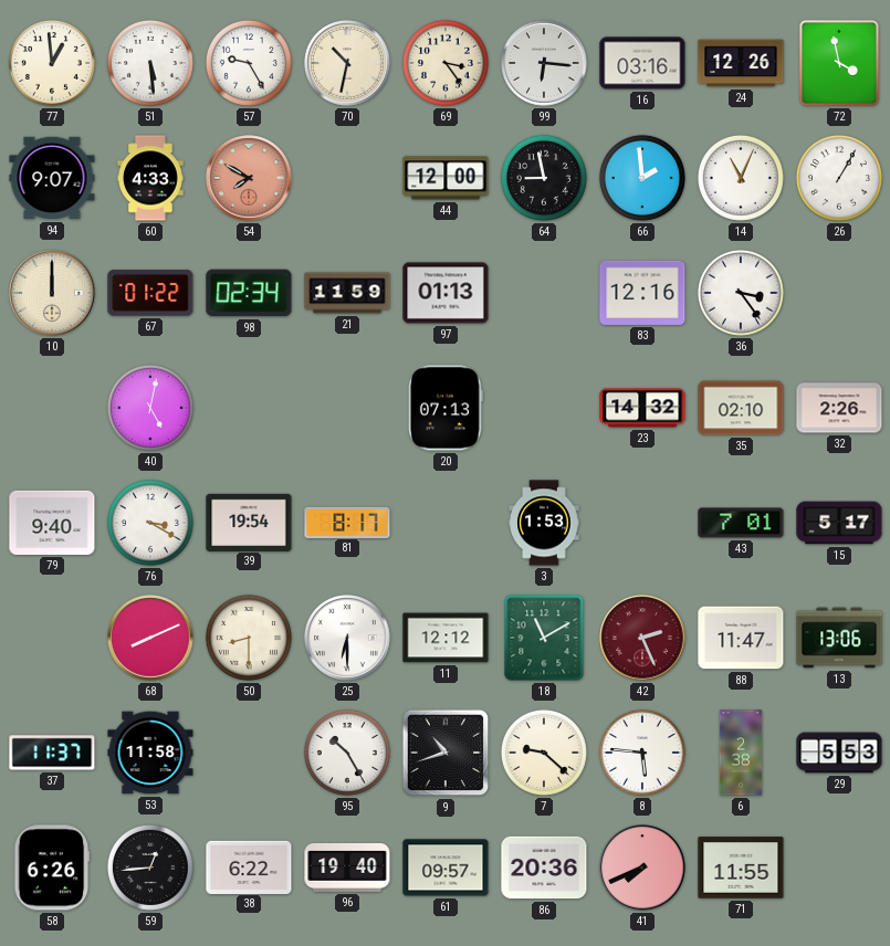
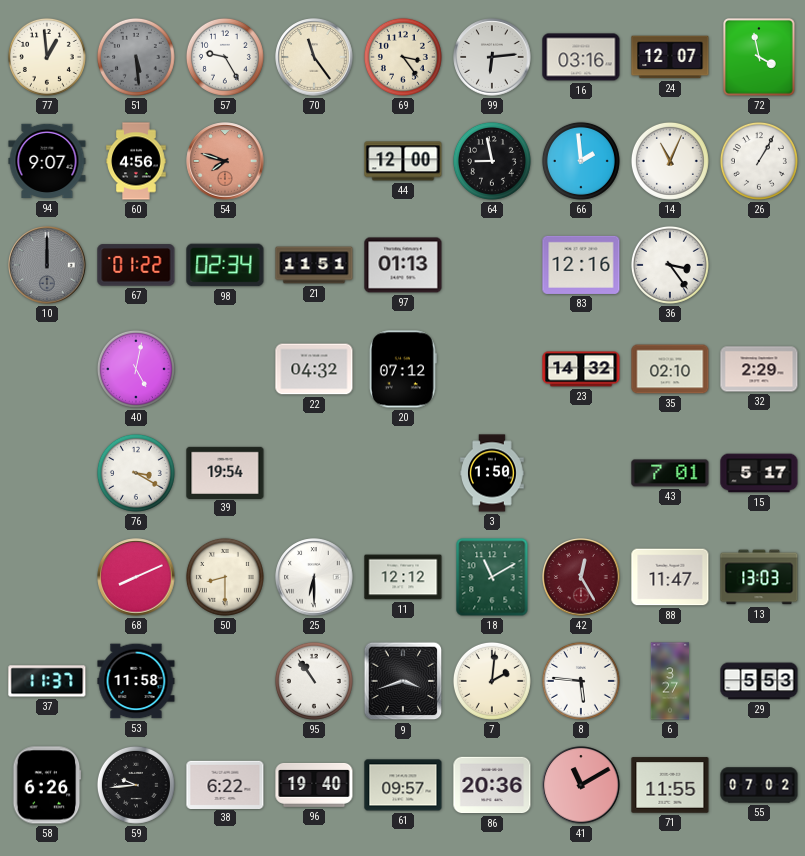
51 dial: white -> grey (136, 57)
70: 10:32 -> 11:24 (314, 57)
99: 6:16 -> 6:14 (492, 57)
24: 12:26 -> 12:07 (670, 57)
60: 4:33 -> 4:56 (136, 161)
54: 7:50 -> 7:48 (225, 161)
10 dial: cream -> grey (47, 265)
21: 11:59 -> 11:51 (314, 265)
22: none -> 04:32 (314, 369)
20: 07:13 -> 07:12 (403, 369)
32: 2:26 -> 2:29 (759, 369)
79: 9:40 -> none (52, 523)
81: 8:17 -> none (347, 522)
3: 1:53 -> 1:50 (493, 473)
42: 2:26 -> 12:25 (581, 577)
13: 13:06 -> 13:03 (759, 577)
95: 10:25 -> 10:54 (314, 681)
9: 10:42 -> 3:42 (403, 681)
7: 9:22 -> 2:01 (492, 681)
6: 2:38 -> 3:27 (670, 681)
59: 12:44 -> 9:44 (136, 785)
41: 7:41 -> 11:10 (581, 785)
55: none -> 07:02 (759, 785)
